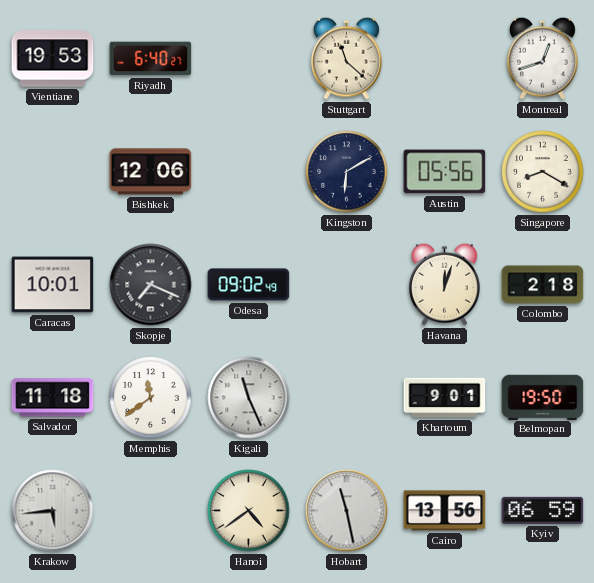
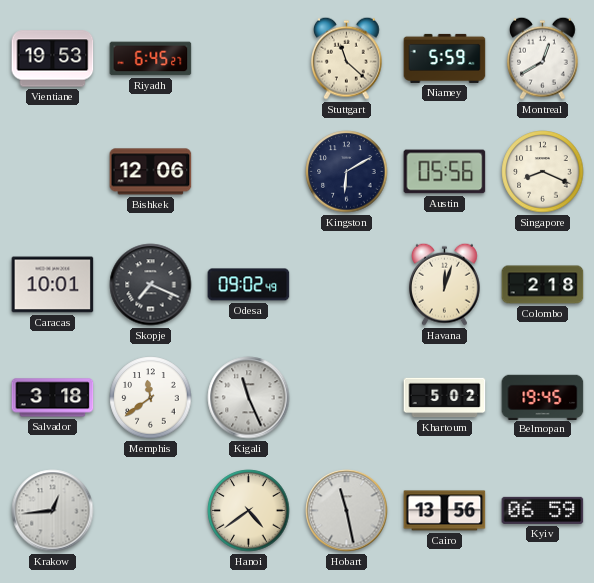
Riyadh: 6:40 -> 6:45 (151, 59)
Niamey: none -> 5:59 (445, 58)
Montreal: 12:42 -> 12:40 (543, 58)
Singapore: 8:20 -> 8:19 (543, 172)
Salvador: 11:18 -> 3:18 (53, 398)
Khartoum: 9:01 -> 5:02 (445, 398)
Belmopan: 19:50 -> 19:45 (543, 397)
Krakow: 5:44 -> 12:44 (53, 511)
